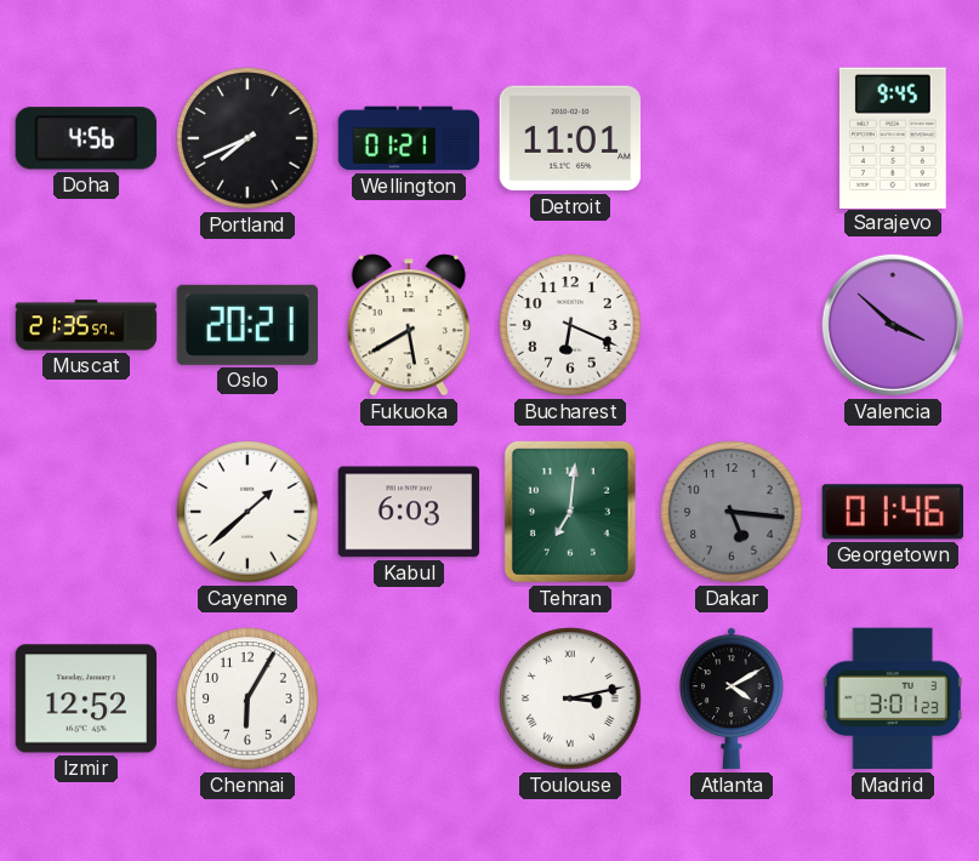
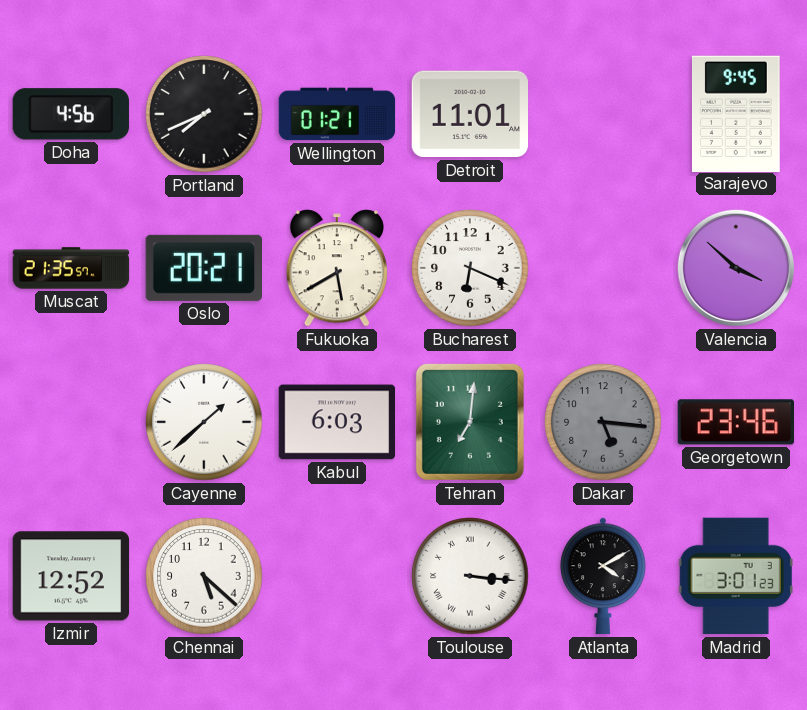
Georgetown: 01:46 -> 23:46 (735, 422)
Chennai: 6:05 -> 5:22 (204, 576)
Toulouse: 3:13 -> 3:16 (470, 576)
